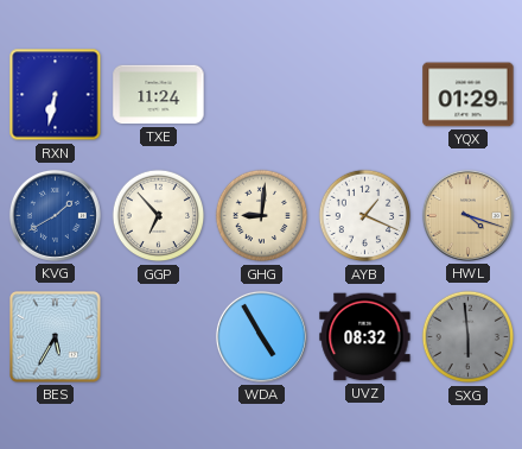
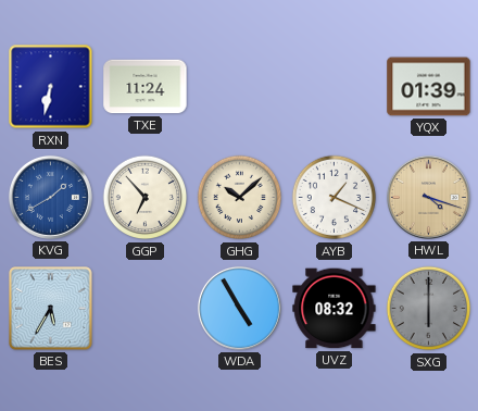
YQX: 01:29 -> 01:39 (429, 87)
GHG: 9:01 -> 10:08 (240, 198)
SXG: 5:59 -> 6:00 (429, 309)
